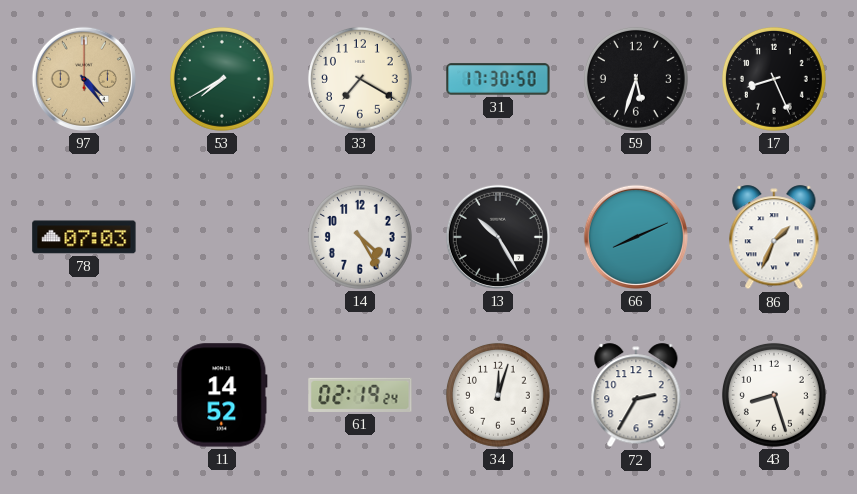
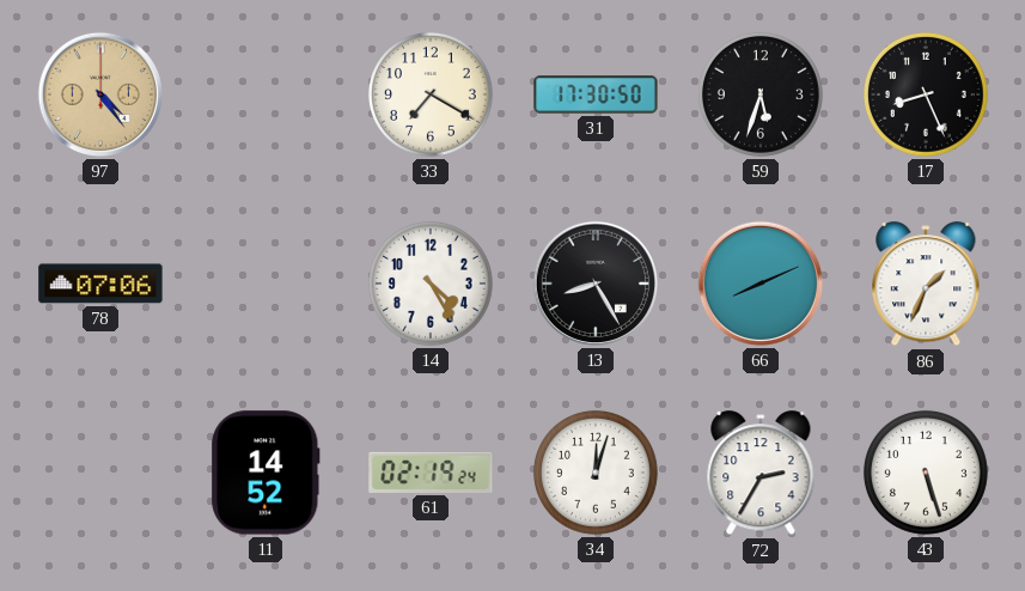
53: 7:40 -> none (222, 79)
78: 07:03 -> 07:06 (100, 284)
13: 10:25 -> 8:25 (596, 284)
43: 8:27 -> 5:27 (926, 473)
